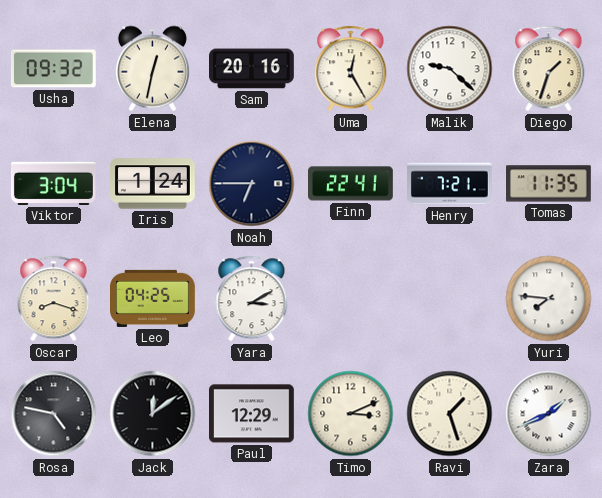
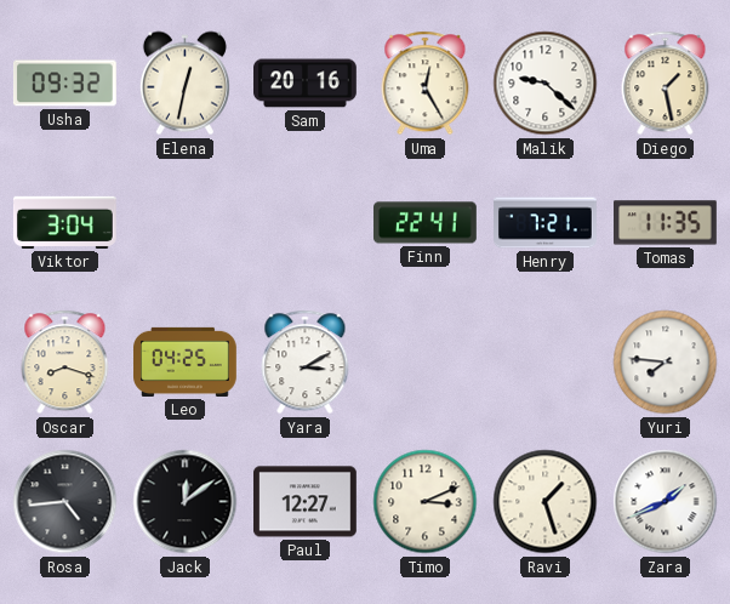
Diego: 1:33 -> 1:28 (666, 84)
Iris: 1:24 -> none (153, 184)
Noah: 6:45 -> none (252, 184)
Rosa: 4:47 -> 4:44 (65, 502)
Paul: 12:29 -> 12:27 (306, 502)
